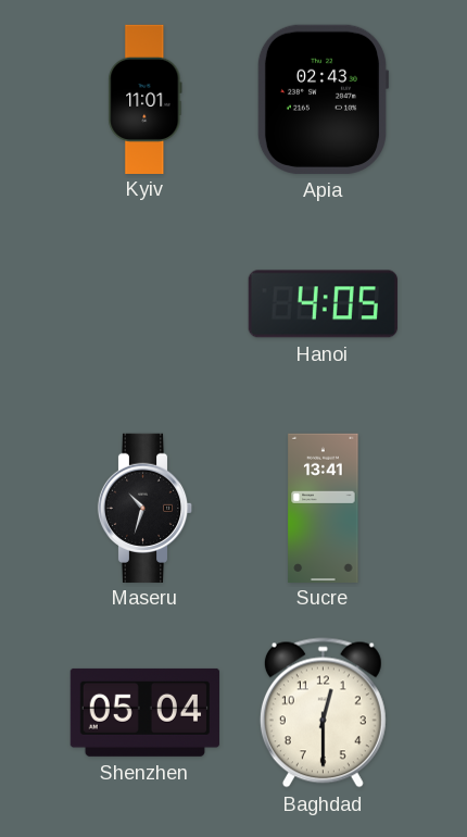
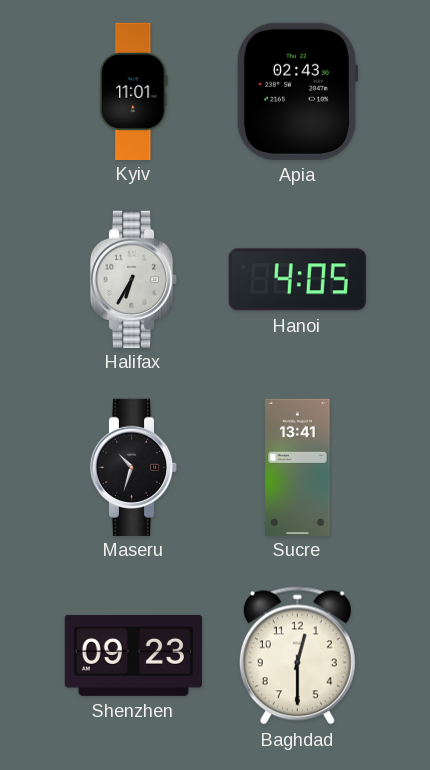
Halifax: none -> 6:35 (134, 279)
Shenzhen: 05:04 -> 09:23 (133, 655)
